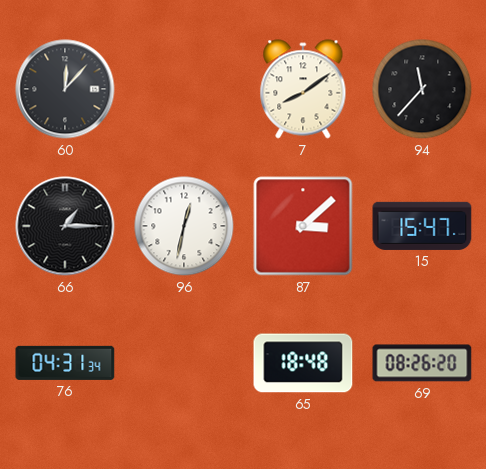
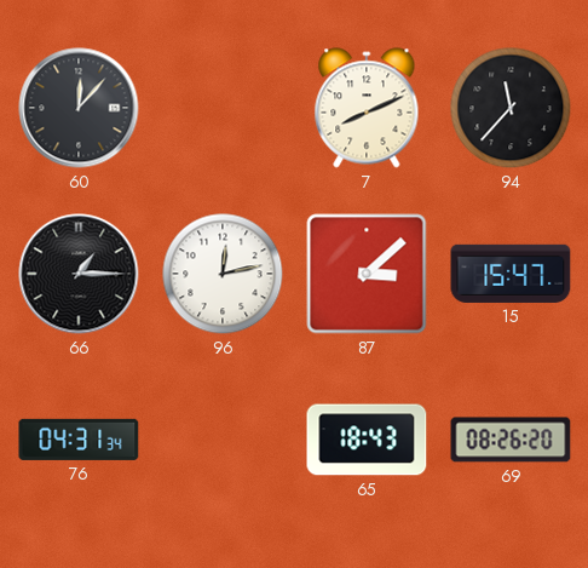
7: 8:09 -> 8:11 (367, 108)
96: 12:32 -> 12:13 (223, 274)
65: 18:48 -> 18:43 (367, 440)
